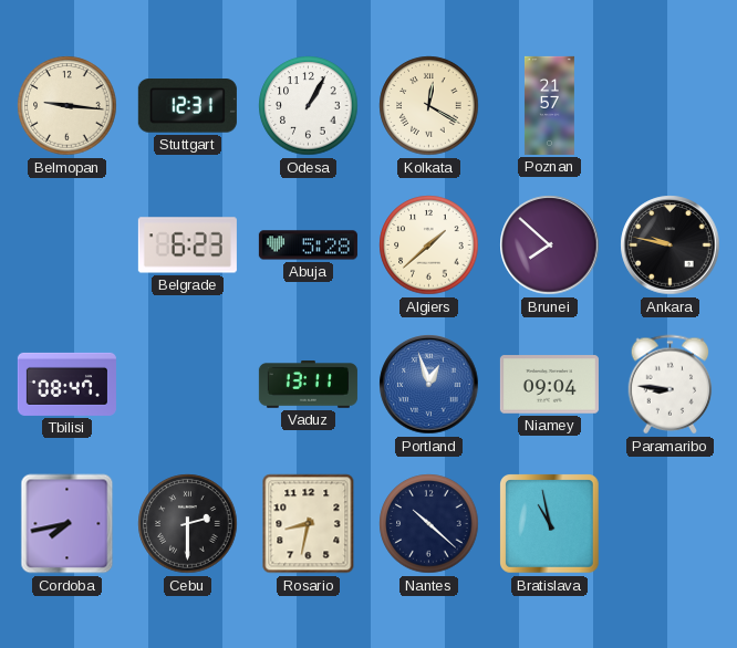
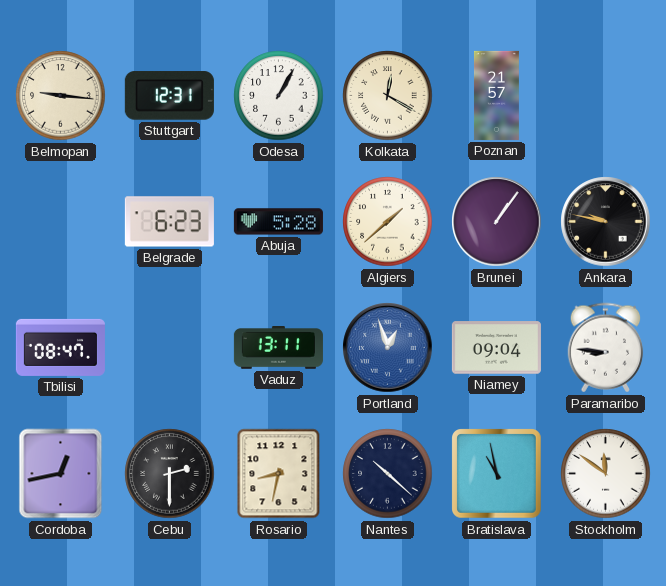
Brunei: 7:52 -> 1:06 (497, 222)
Cordoba: 7:43 -> 12:43 (61, 474)
Stockholm: none -> 11:51 (606, 474)
